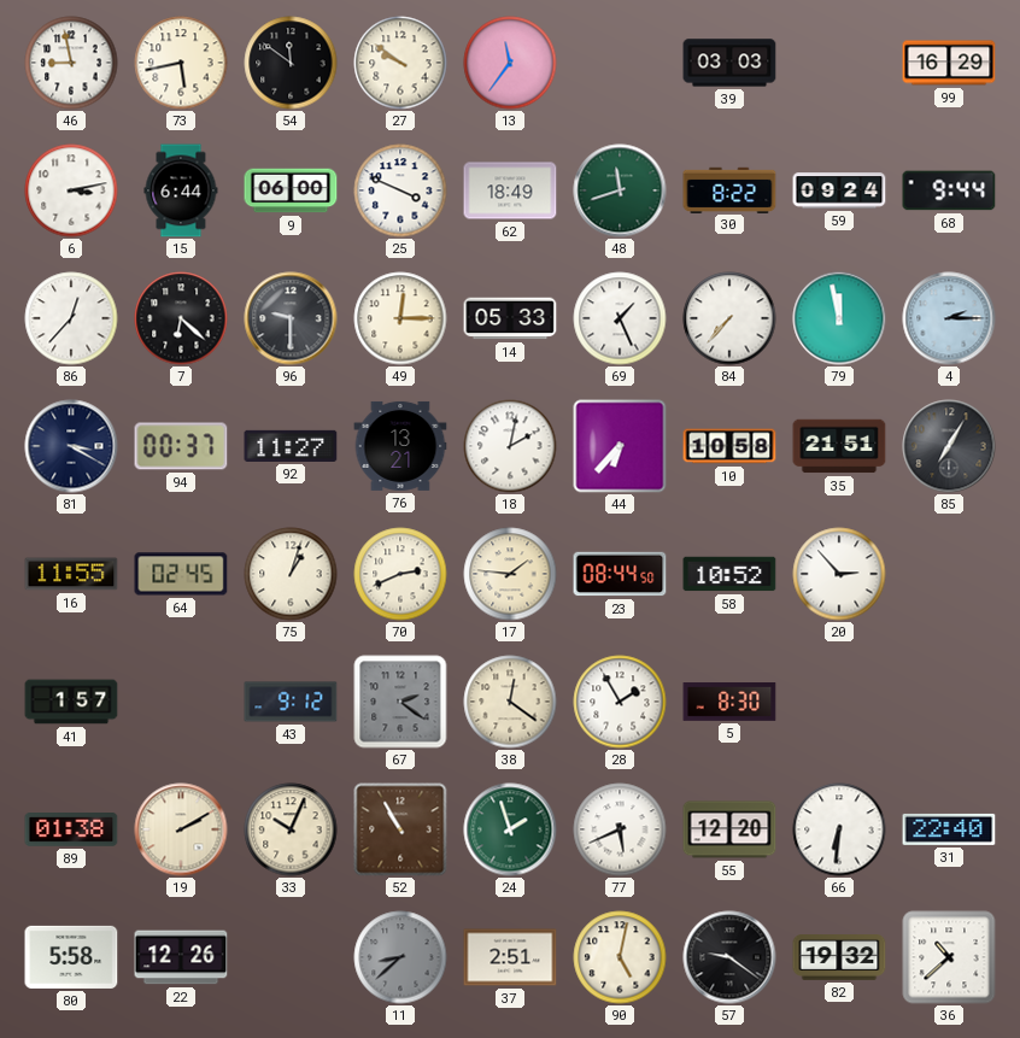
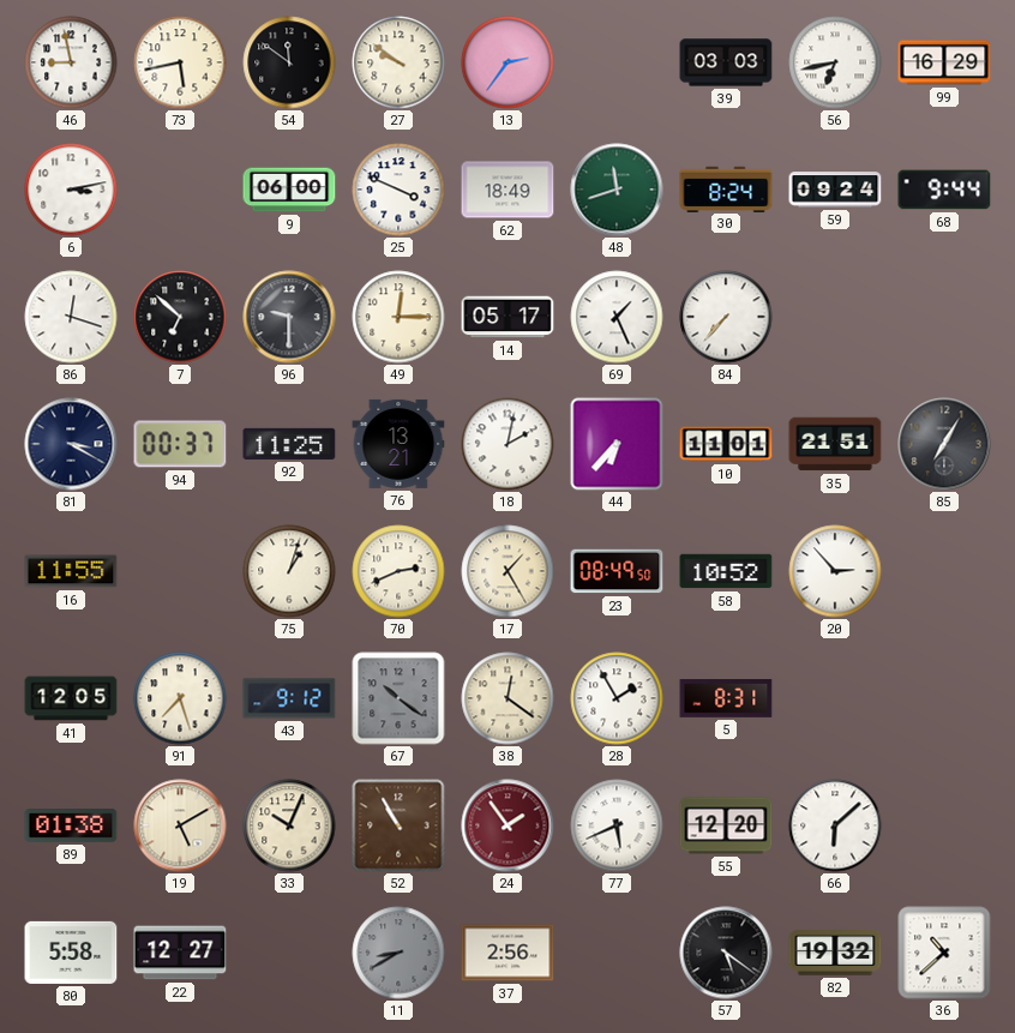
13: 11:36 -> 2:36 (507, 62)
56: none -> 6:43 (835, 62)
15: 6:44 -> none (181, 190)
30: 8:22 -> 8:24 (726, 188)
86: 12:37 -> 12:18 (71, 317)
7: 6:22 -> 6:52 (180, 317)
14: 05:33 -> 05:17 (507, 317)
79: 11:58 -> none (839, 318)
4: 2:15 -> none (949, 318)
92: 11:27 -> 11:25 (289, 444)
10: 10:58 -> 11:01 (726, 444)
64: 02:45 -> none (181, 574)
17: 1:46 -> 1:25 (507, 571)
23: 08:44 -> 08:49 (617, 571)
41: 1:57 -> 12:05 (71, 698)
91: none -> 7:27 (180, 698)
67: 2:21 -> 10:21 (398, 698)
5: 8:30 -> 8:31 (726, 699)
19: 2:10 -> 5:10 (180, 825)
24: 1:57 -> 1:54 (507, 825)
24 dial: green -> burgundy (507, 825)
66: 6:31 -> 6:08 (835, 825)
31: 22:40 -> none (949, 829)
22: 12:26 -> 12:27 (180, 953)
11: 8:38 -> 8:40 (398, 953)
37: 2:51 -> 2:56 (507, 953)
90: 5:02 -> none (620, 957)
57: 9:21 -> 5:21 (726, 953)
